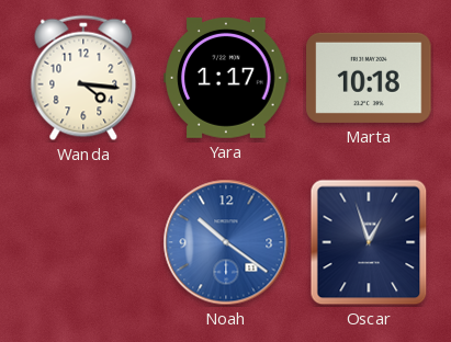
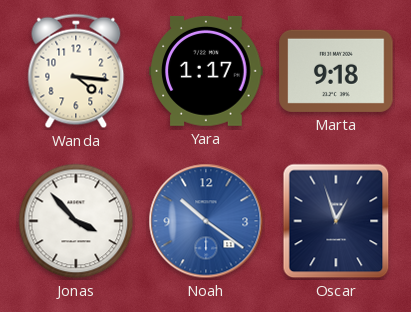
Marta: 10:18 -> 9:18 (336, 71)
Jonas: none -> 3:53 (76, 221)
